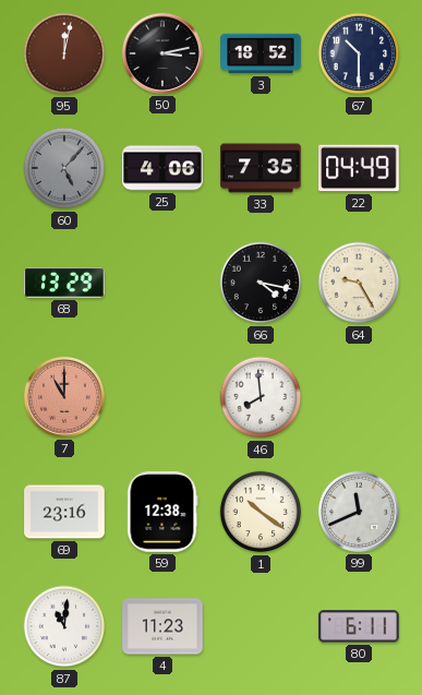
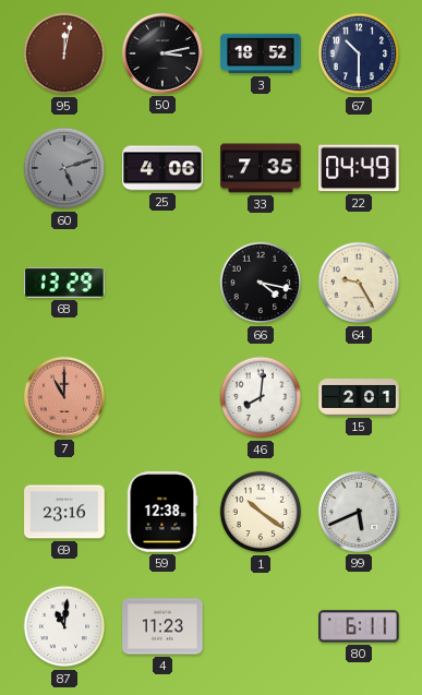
60: 5:07 -> 5:12 (64, 168)
46: 7:59 -> 8:01 (261, 397)
15: none -> 2:01 (359, 397)
99: 11:41 -> 5:41 (359, 512)
